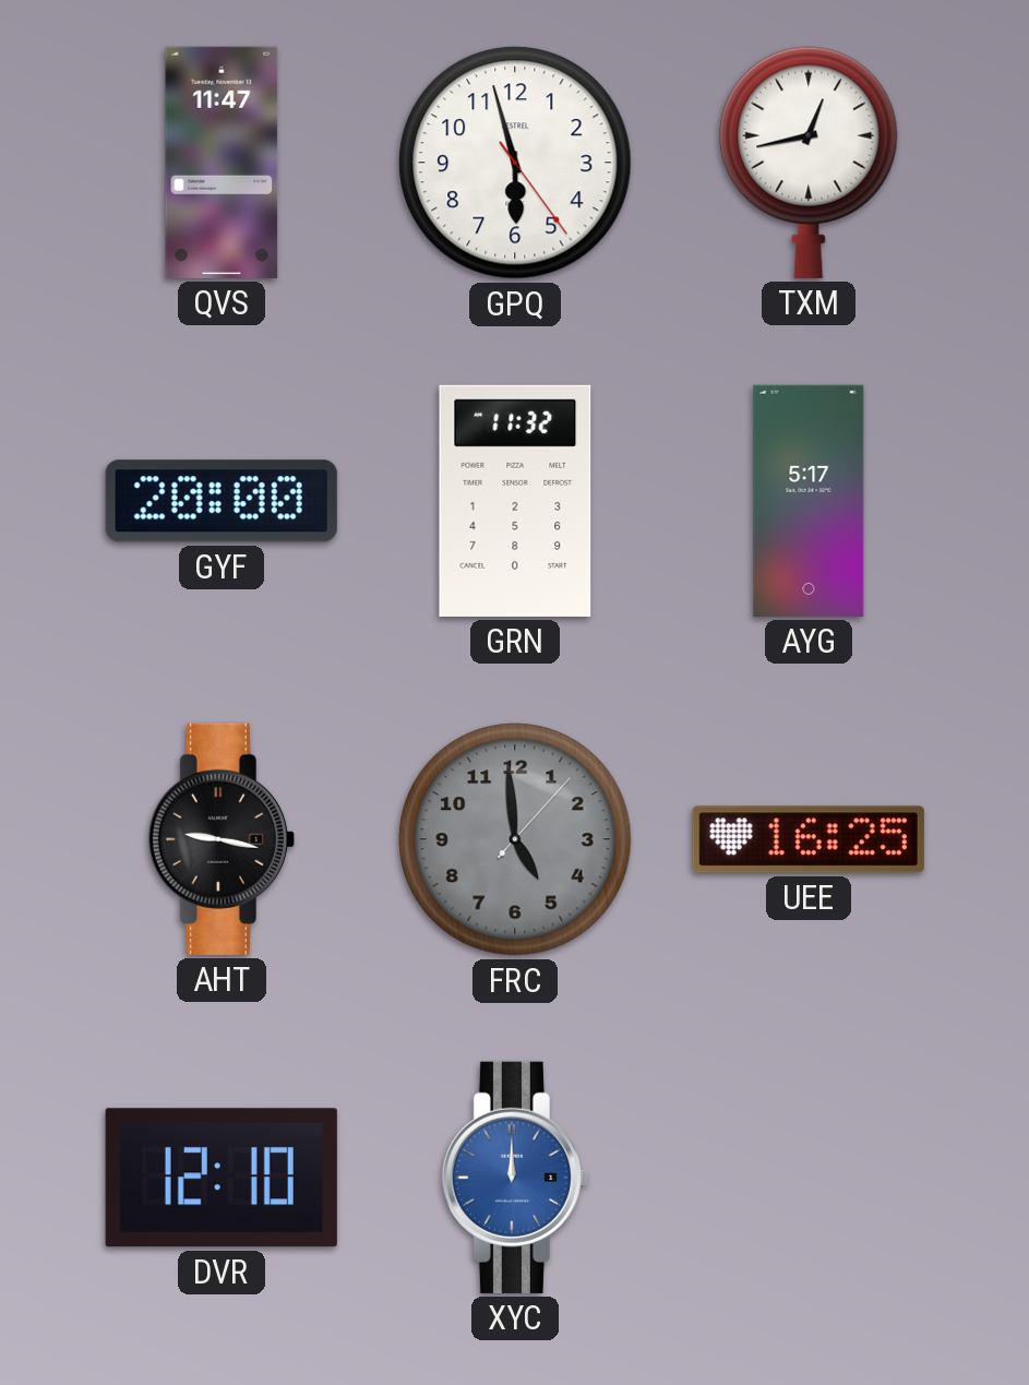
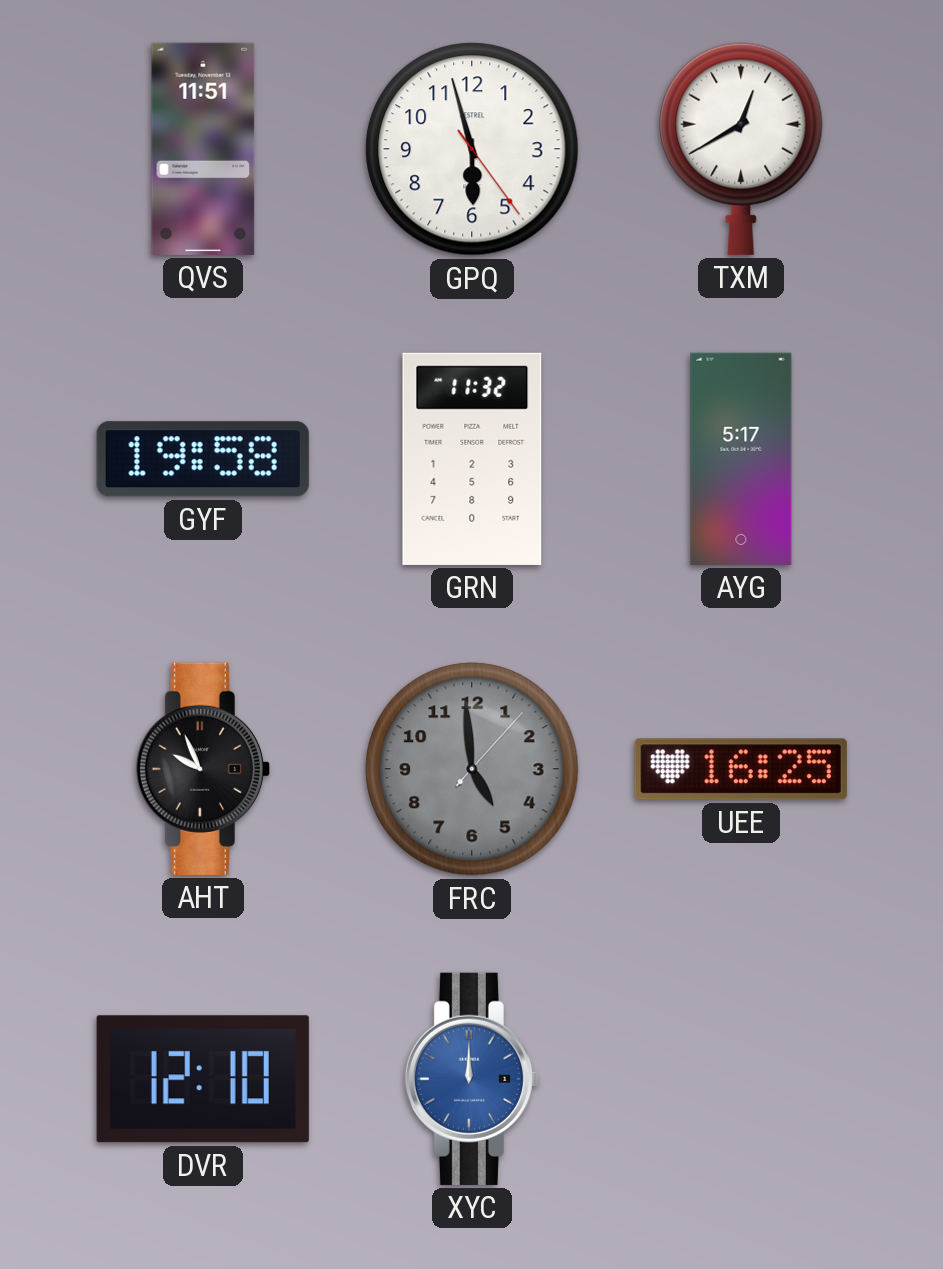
QVS: 11:47 -> 11:51 (203, 149)
TXM: 12:43 -> 12:40 (741, 149)
GYF: 20:00 -> 19:58 (203, 459)
AHT: 9:17 -> 9:56 (203, 769)
